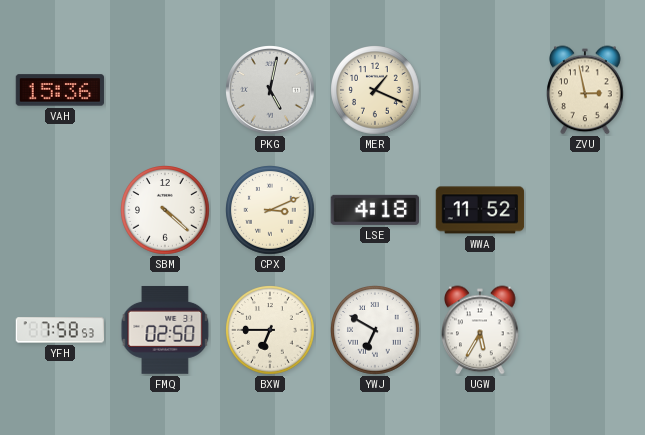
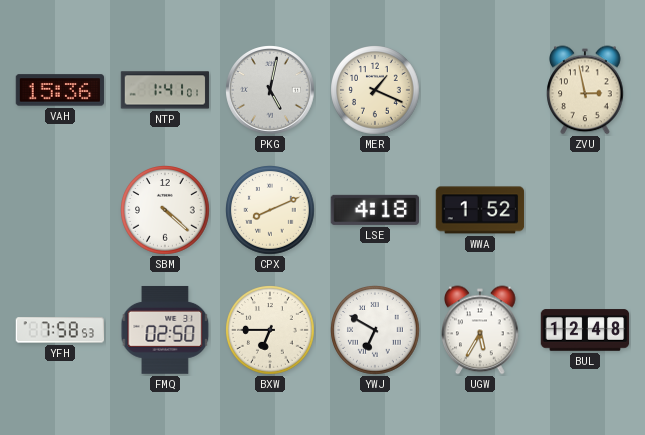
NTP: none -> 1:41 (165, 90)
CPX: 3:11 -> 8:11 (270, 210)
WWA: 11:52 -> 1:52 (480, 210)
BUL: none -> 12:48 (585, 330)
